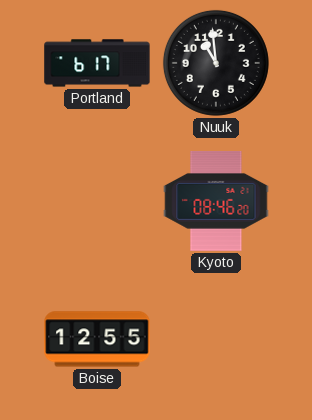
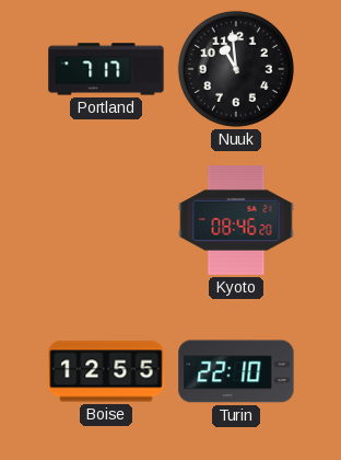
Portland: 6:17 -> 7:17 (106, 69)
Turin: none -> 22:10 (236, 371)
